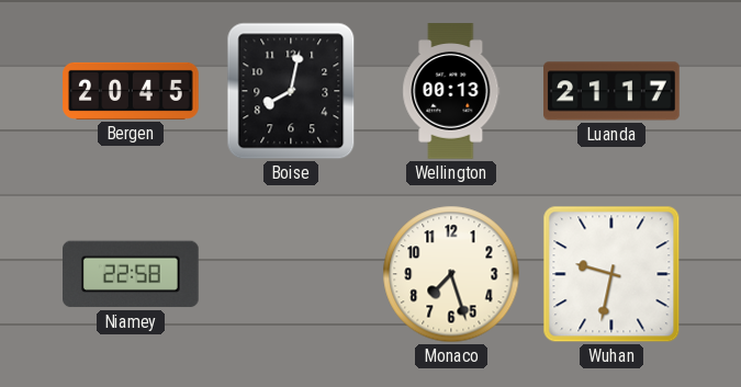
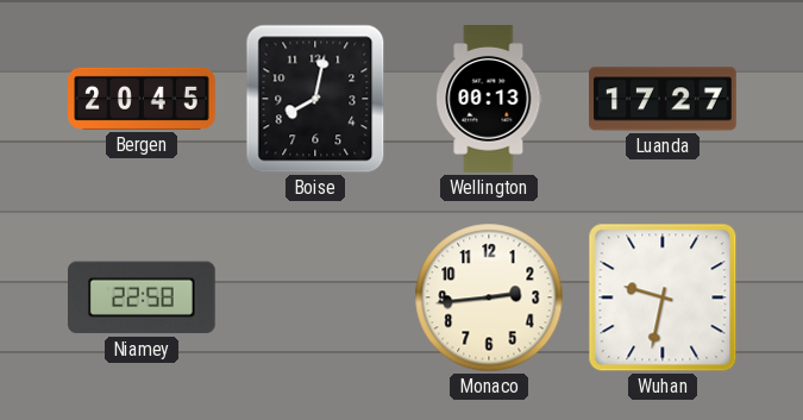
Luanda: 21:17 -> 17:27 (663, 99)
Monaco: 7:27 -> 2:44 (489, 297)
